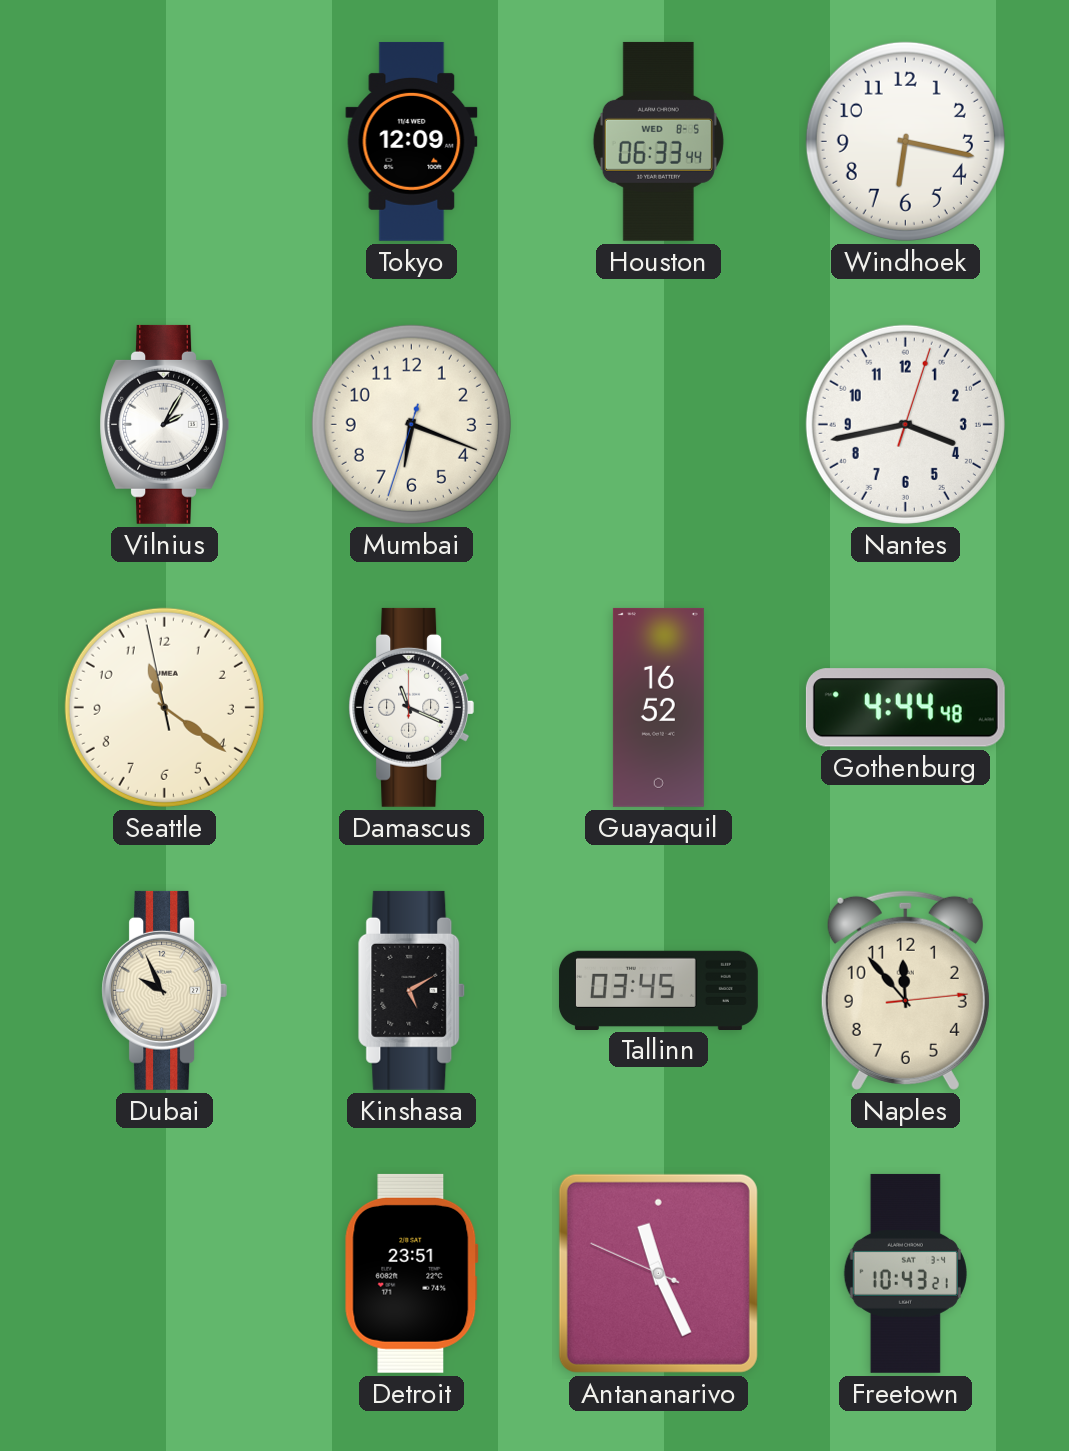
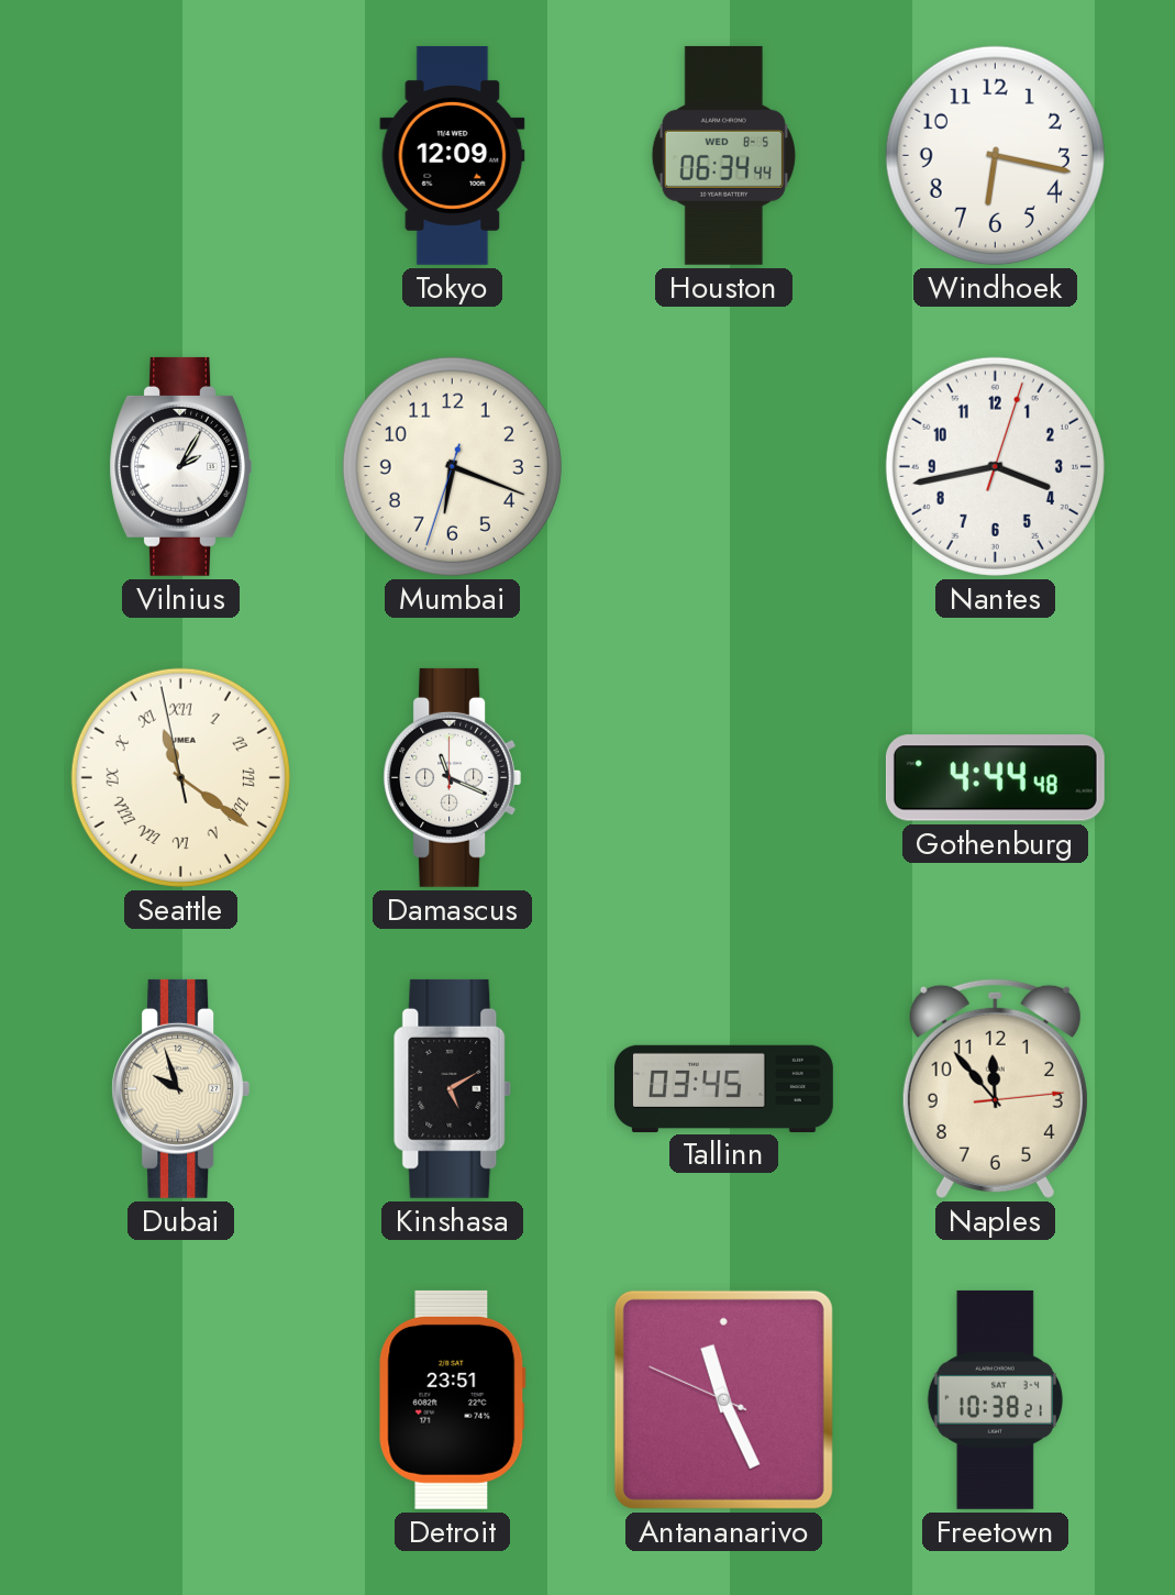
Houston: 06:33 -> 06:34 (723, 155)
Seattle numerals: Arabic -> Roman (180, 777)
Guayaquil: 16:52 -> none (658, 707)
Dubai: 9:56 -> 9:57 (181, 1088)
Freetown: 10:43 -> 10:38 (995, 1399)
